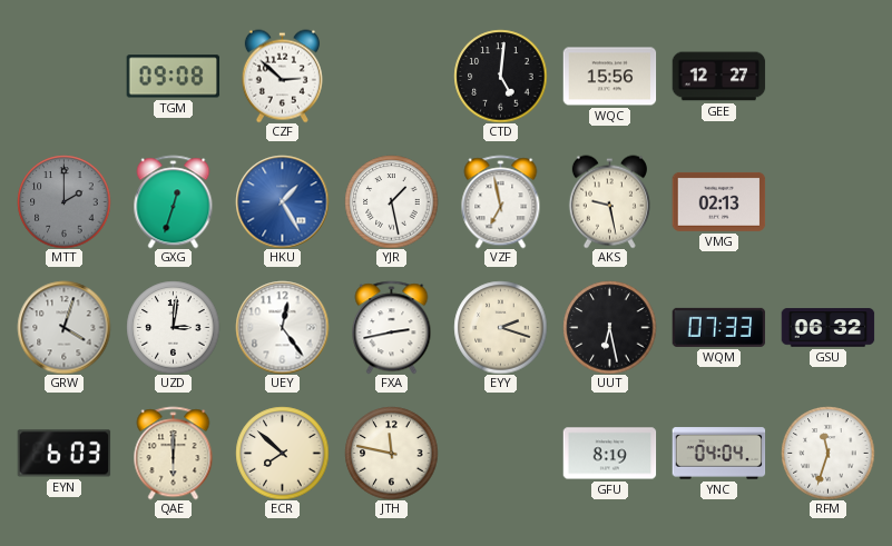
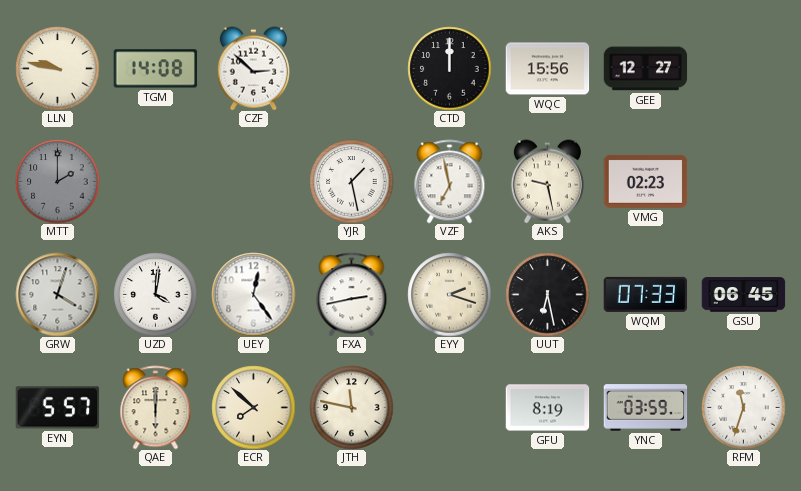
LLN: none -> 9:47 (57, 68)
TGM: 09:08 -> 14:08 (155, 69)
CTD: 5:01 -> 12:00 (449, 68)
GXG: 12:33 -> none (174, 201)
HKU: 1:25 -> none (282, 201)
VMG: 02:13 -> 02:23 (645, 181)
UZD: 3:01 -> 4:01 (155, 294)
GSU: 06:32 -> 06:45 (743, 295)
EYN: 6:03 -> 5:57 (57, 408)
YNC: 04:04 -> 03:59 (645, 408)
